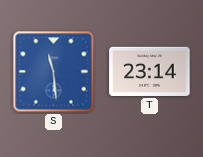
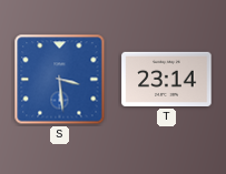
S: 11:29 -> 3:29 (60, 80)
